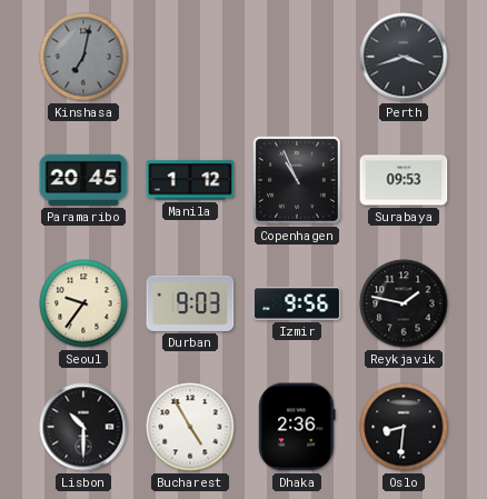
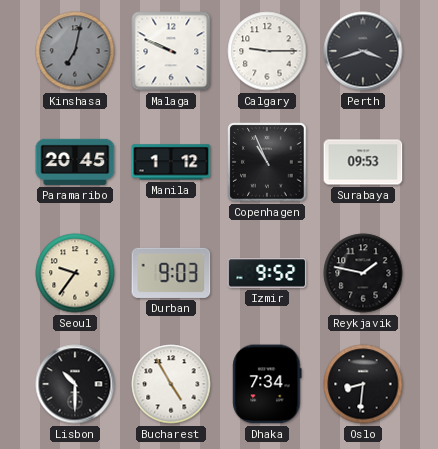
Malaga: none -> 9:49 (171, 51)
Calgary: none -> 9:15 (267, 51)
Izmir: 9:56 -> 9:52 (267, 273)
Dhaka: 2:36 -> 7:34 (267, 384)
